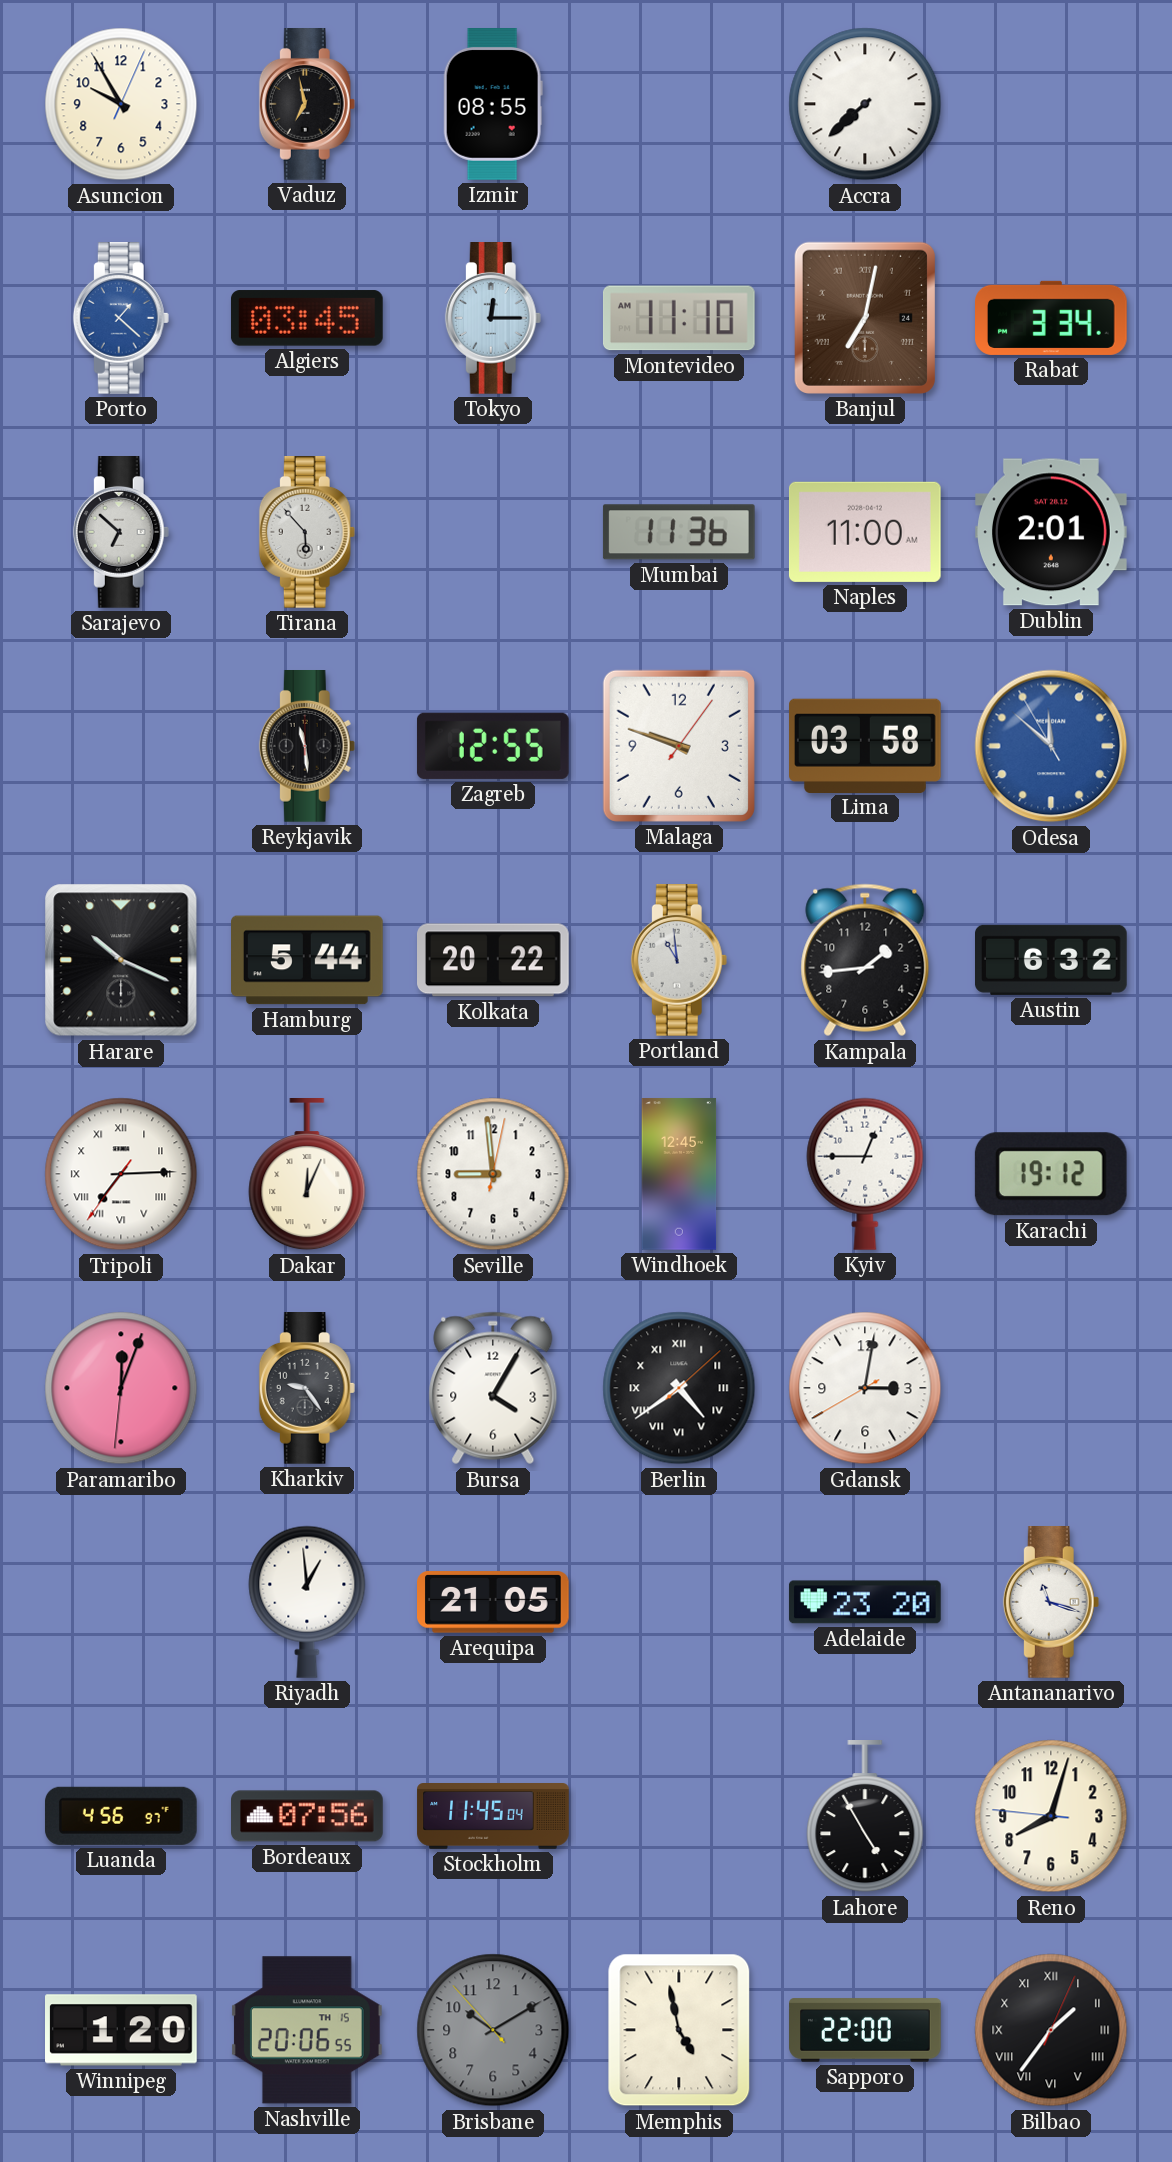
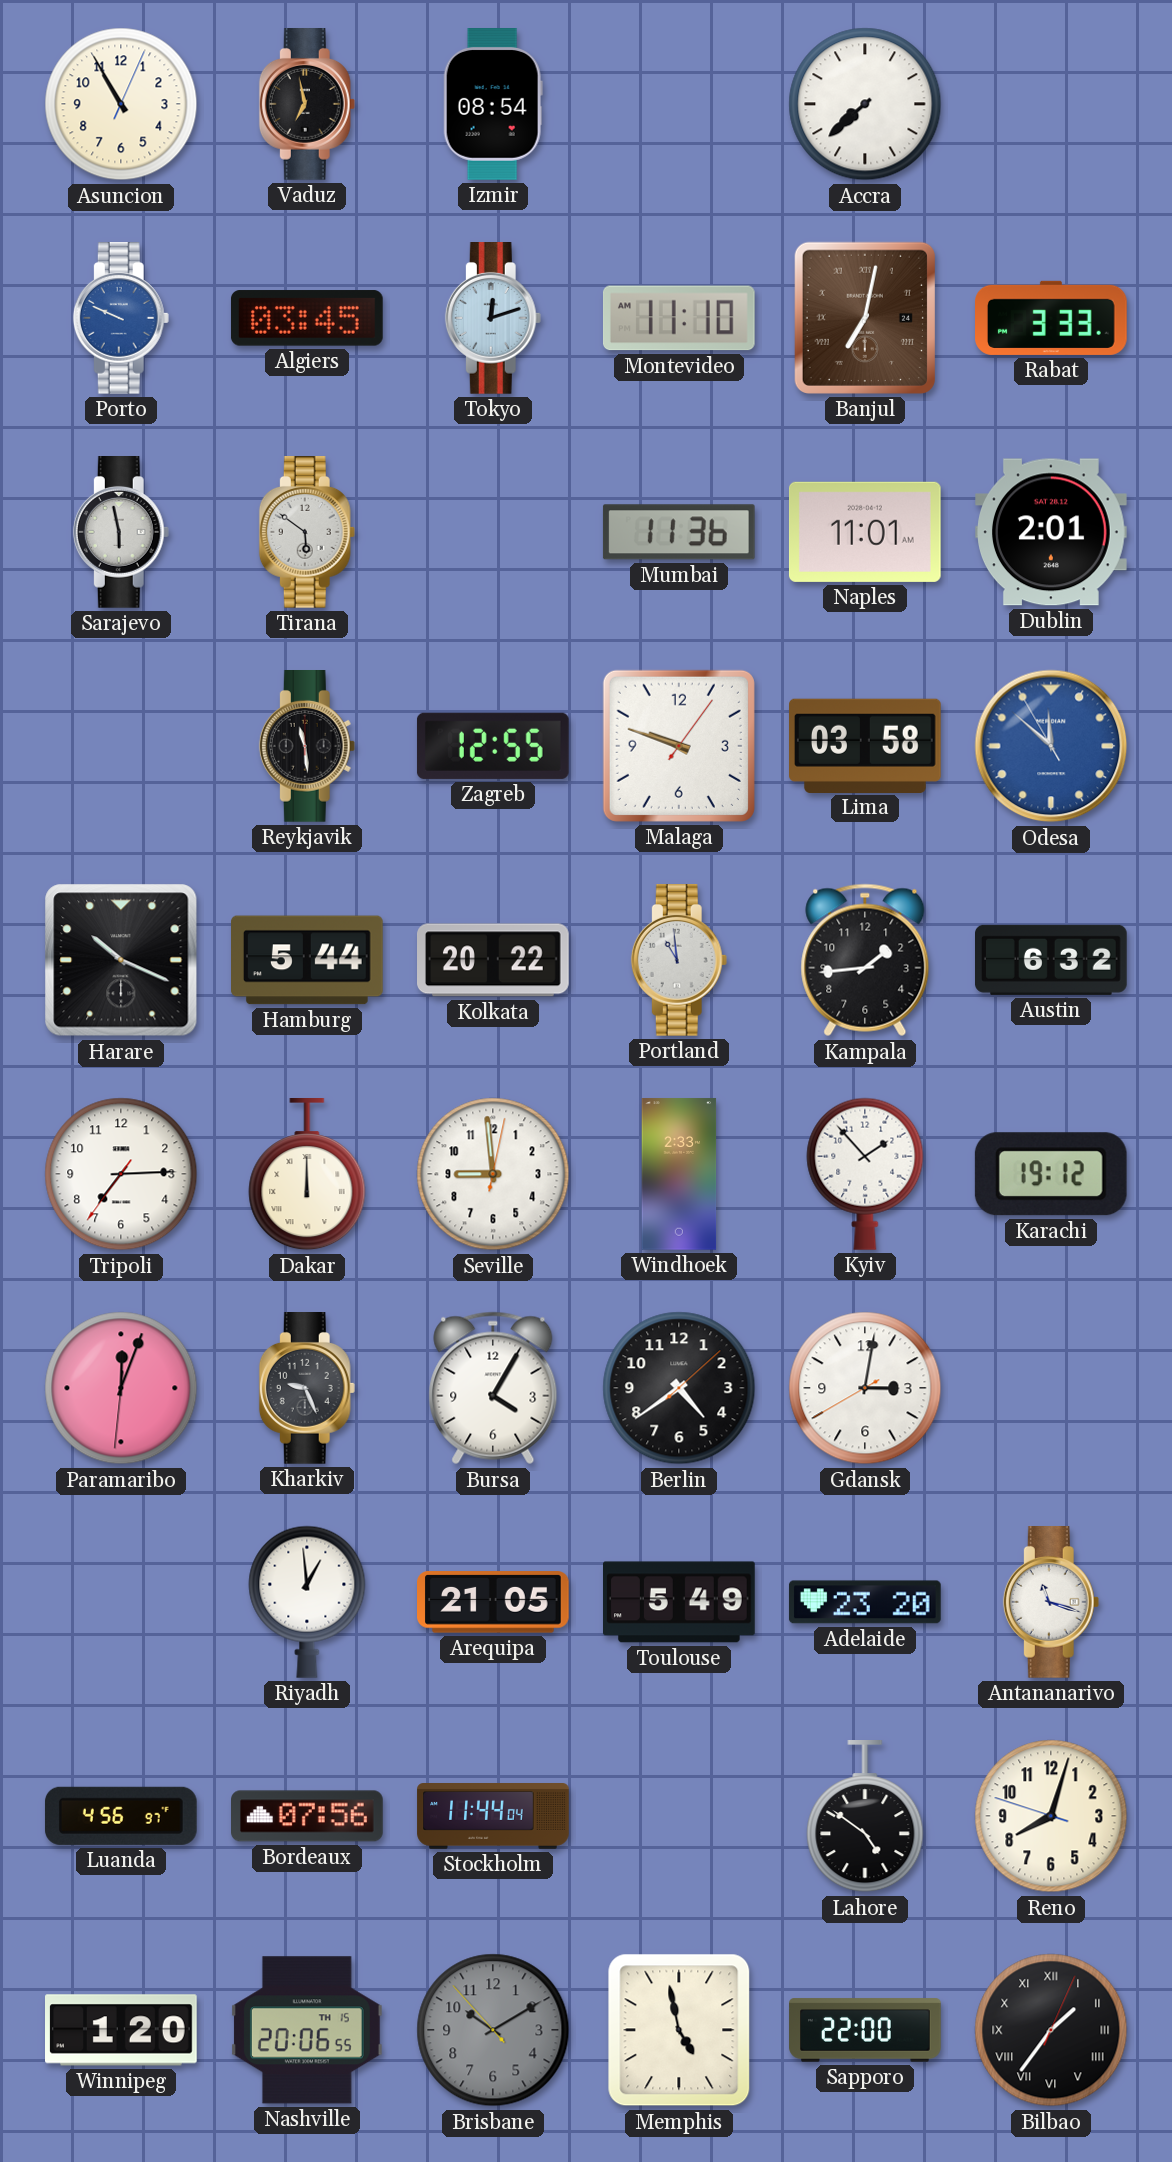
Asuncion: 9:55 -> 10:55 (121, 104)
Izmir: 08:55 -> 08:54 (493, 105)
Porto: 1:22 -> 9:49 (121, 319)
Tokyo: 12:15 -> 12:12 (493, 319)
Rabat: 3:34 -> 3:33 (1052, 318)
Sarajevo: 6:52 -> 5:58 (121, 533)
Tirana: 5:53 -> 5:51 (307, 533)
Naples: 11:00 -> 11:01 (865, 532)
Tripoli numerals: Roman -> Arabic (121, 1174)
Dakar: 12:04 -> 12:00 (307, 1175)
Windhoek: 12:45 -> 2:33 (679, 1174)
Kyiv: 12:45 -> 1:53 (865, 1174)
Kharkiv: 9:24 -> 9:26 (307, 1389)
Berlin numerals: Roman -> Arabic (679, 1388)
Toulouse: none -> 5:49 (680, 1602)
Stockholm: 11:45 -> 11:44 (493, 1817)
Lahore: 4:55 -> 4:51 (865, 1817)
Reno: 8:02:46 -> 8:02:48 (1051, 1816)
